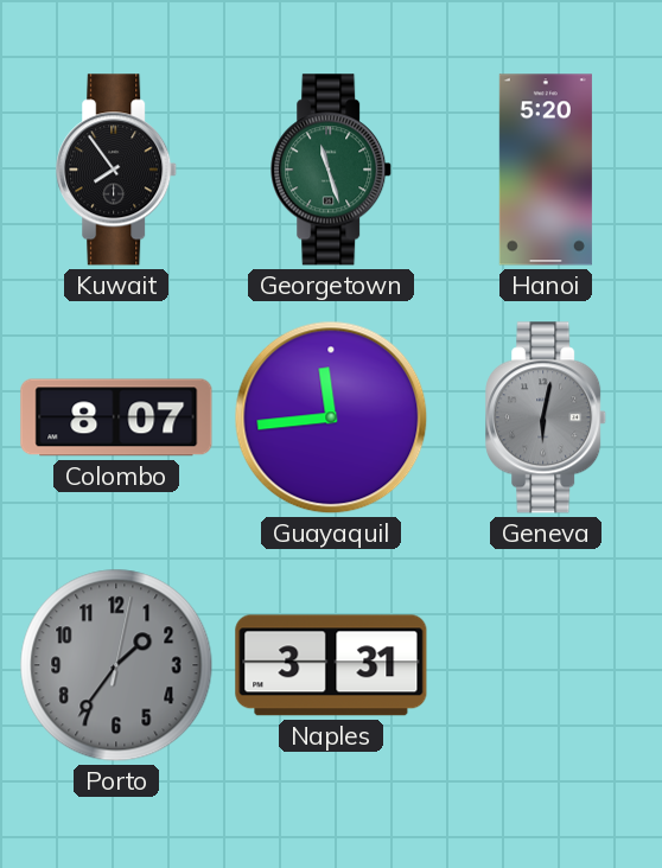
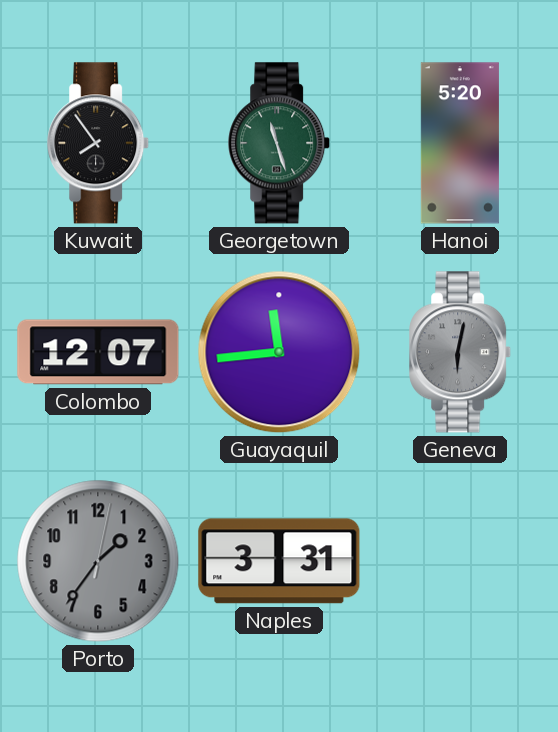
Colombo: 8:07 -> 12:07 (98, 352)
